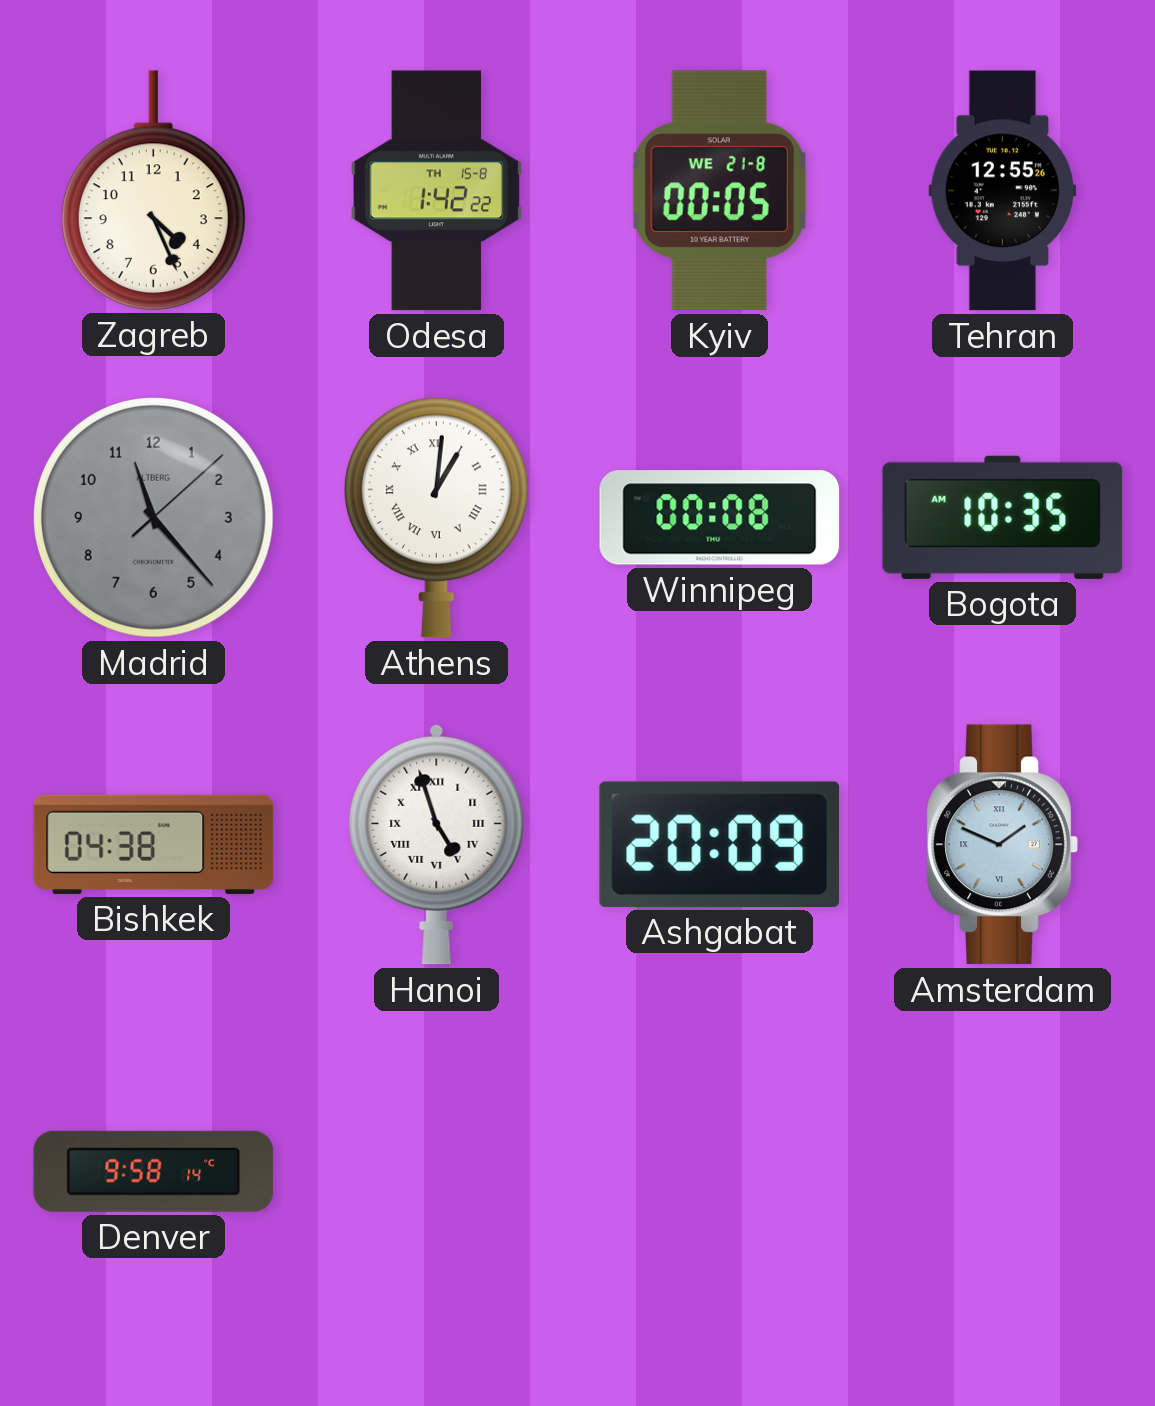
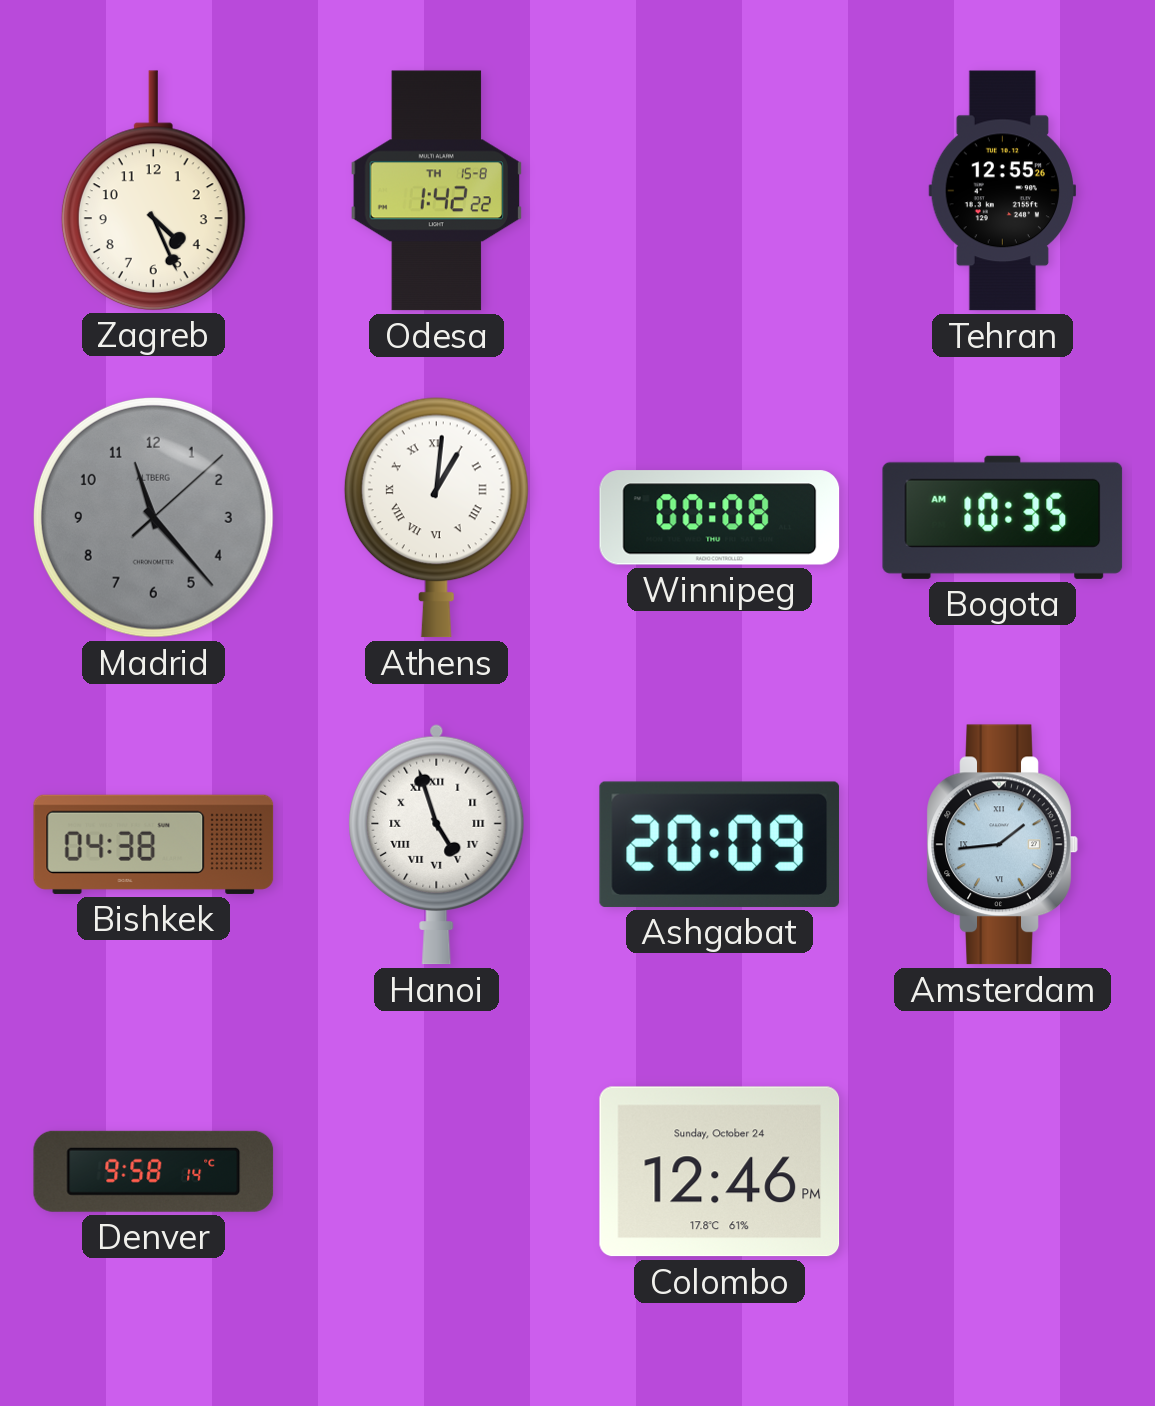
Kyiv: 00:05 -> none (719, 191)
Amsterdam: 1:49 -> 1:44 (1002, 845)
Colombo: none -> 12:46 (720, 1172)
